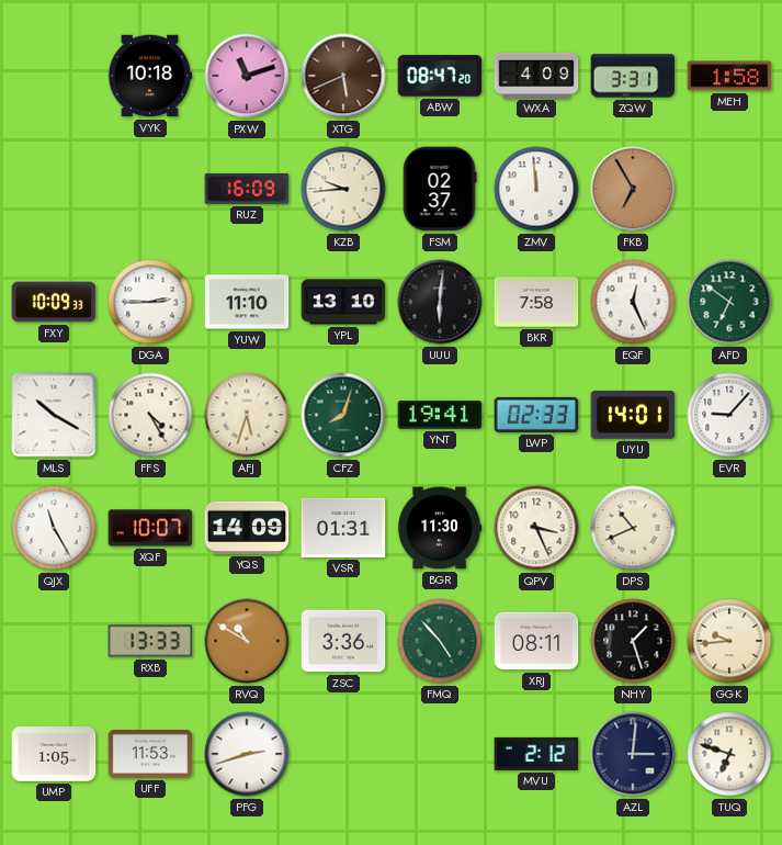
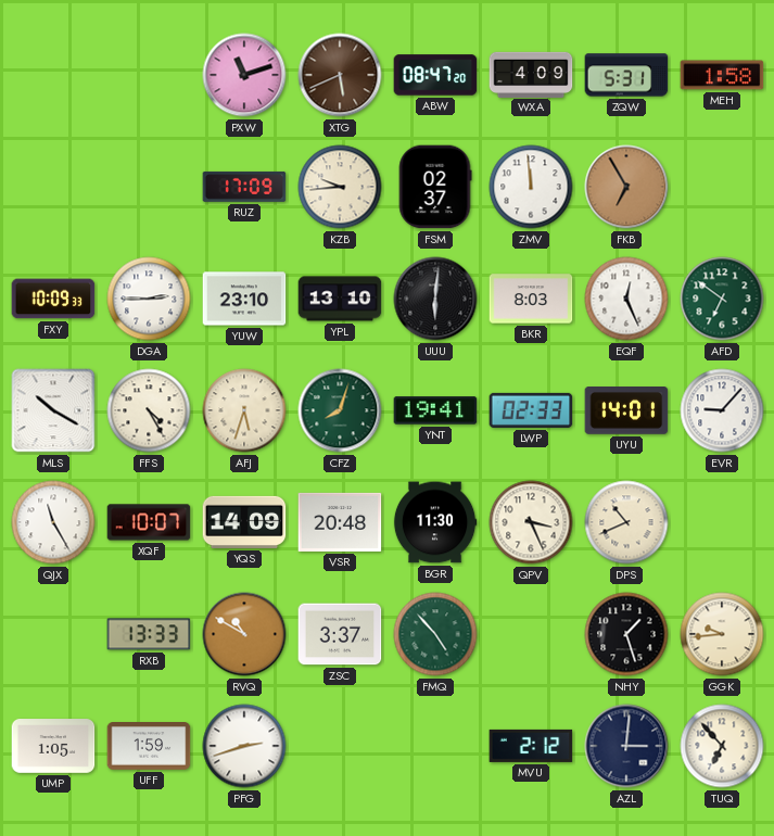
VYK: 10:18 -> none (150, 76)
ZQW: 3:31 -> 5:31 (626, 75)
RUZ: 16:09 -> 17:09 (244, 187)
YUW: 11:10 -> 23:10 (244, 299)
BKR: 7:58 -> 8:03 (531, 299)
VSR: 01:31 -> 20:48 (340, 522)
ZSC: 3:36 -> 3:37 (340, 634)
XRJ: 08:11 -> none (536, 641)
UFF: 11:53 -> 1:59 (149, 747)
TUQ: 6:48 -> 6:53 (722, 746)
